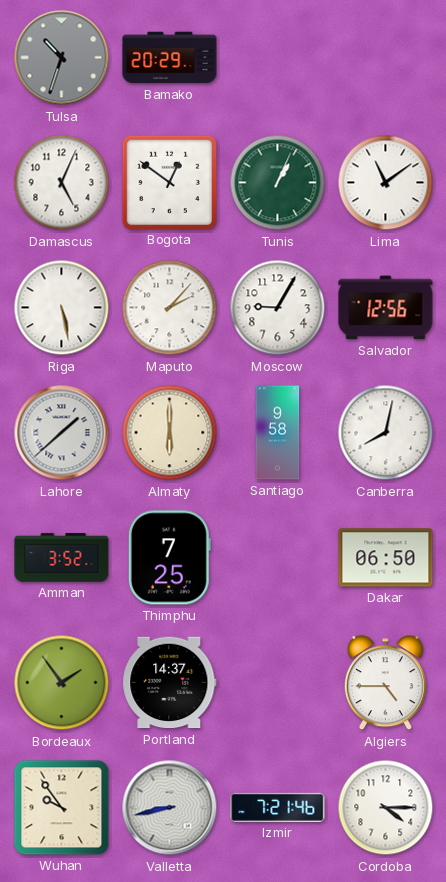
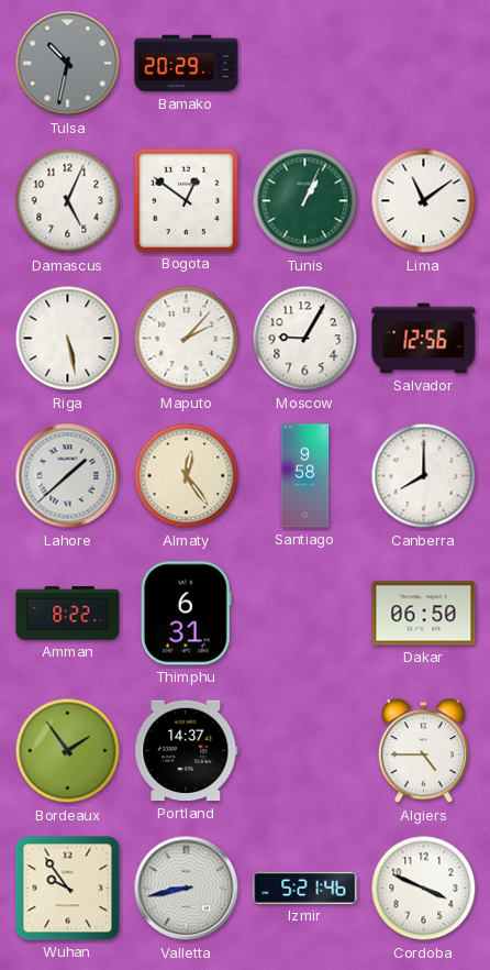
Tulsa: 10:33 -> 10:32 (68, 64)
Almaty: 6:00 -> 12:24 (187, 476)
Canberra: 8:02 -> 8:00 (424, 476)
Amman: 3:52 -> 8:22 (68, 614)
Thimphu: 7:25 -> 6:31 (186, 614)
Izmir: 7:21 -> 5:21 (305, 888)
Cordoba: 4:15 -> 3:49 (424, 889)
